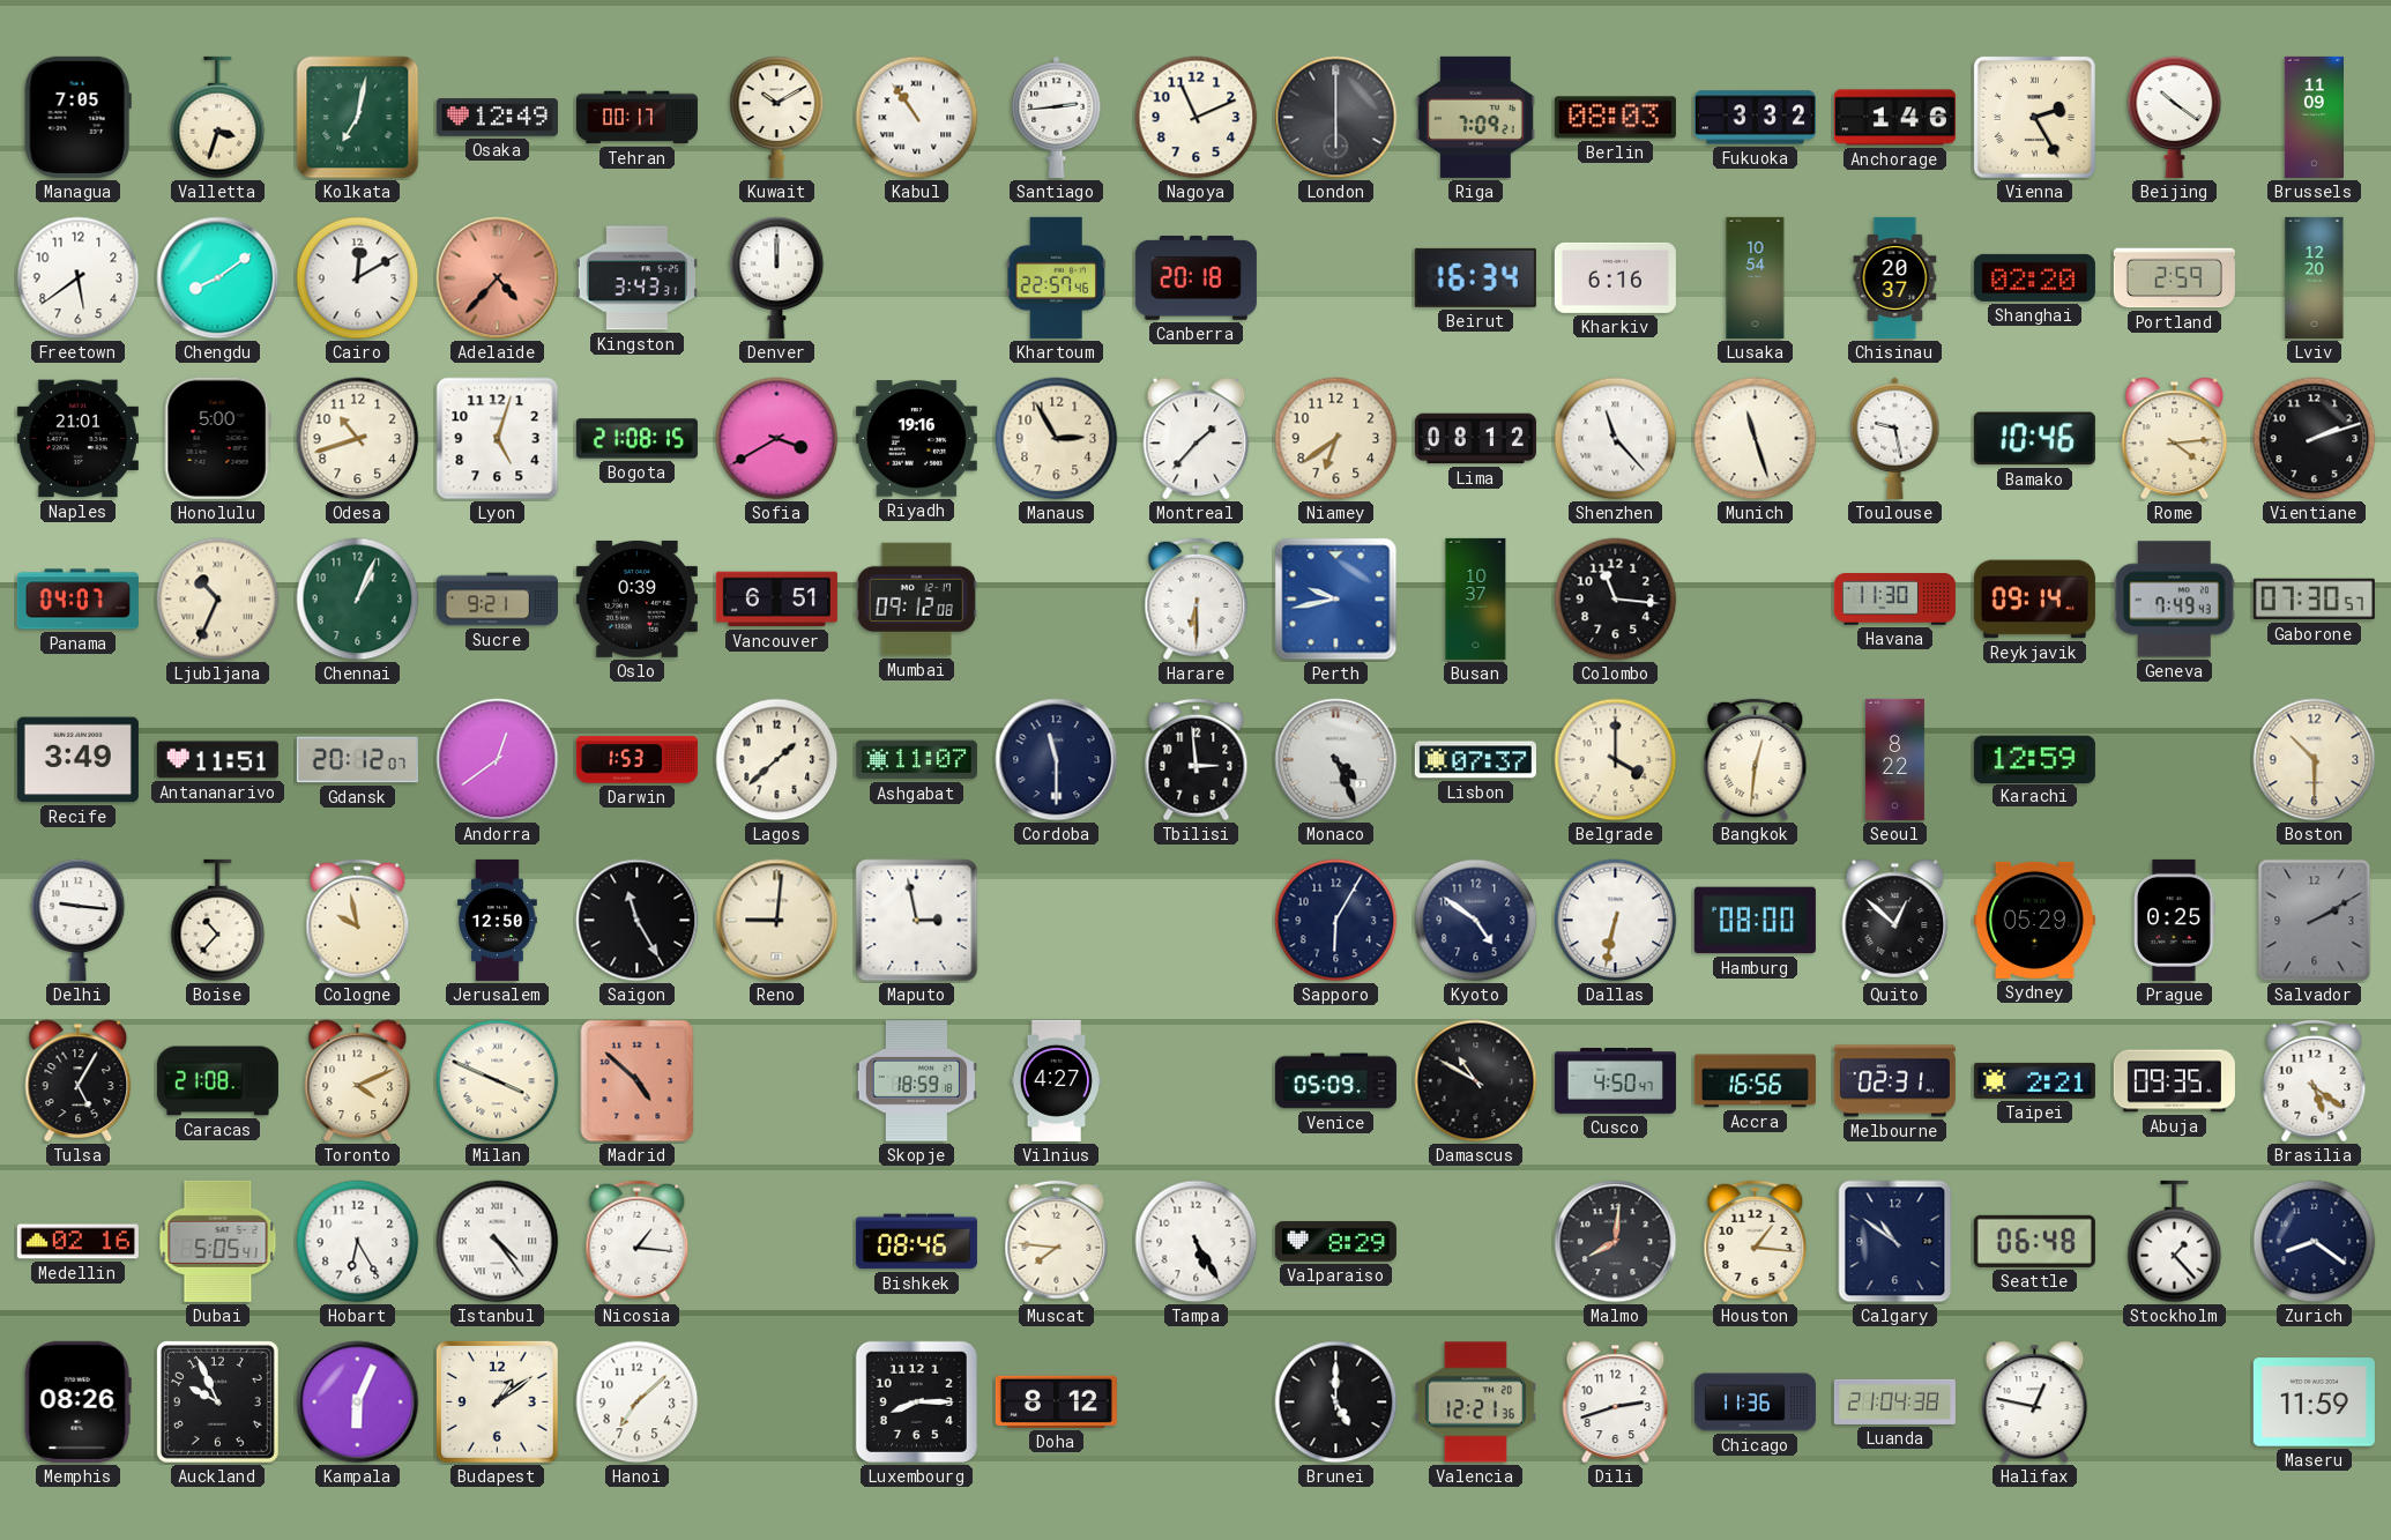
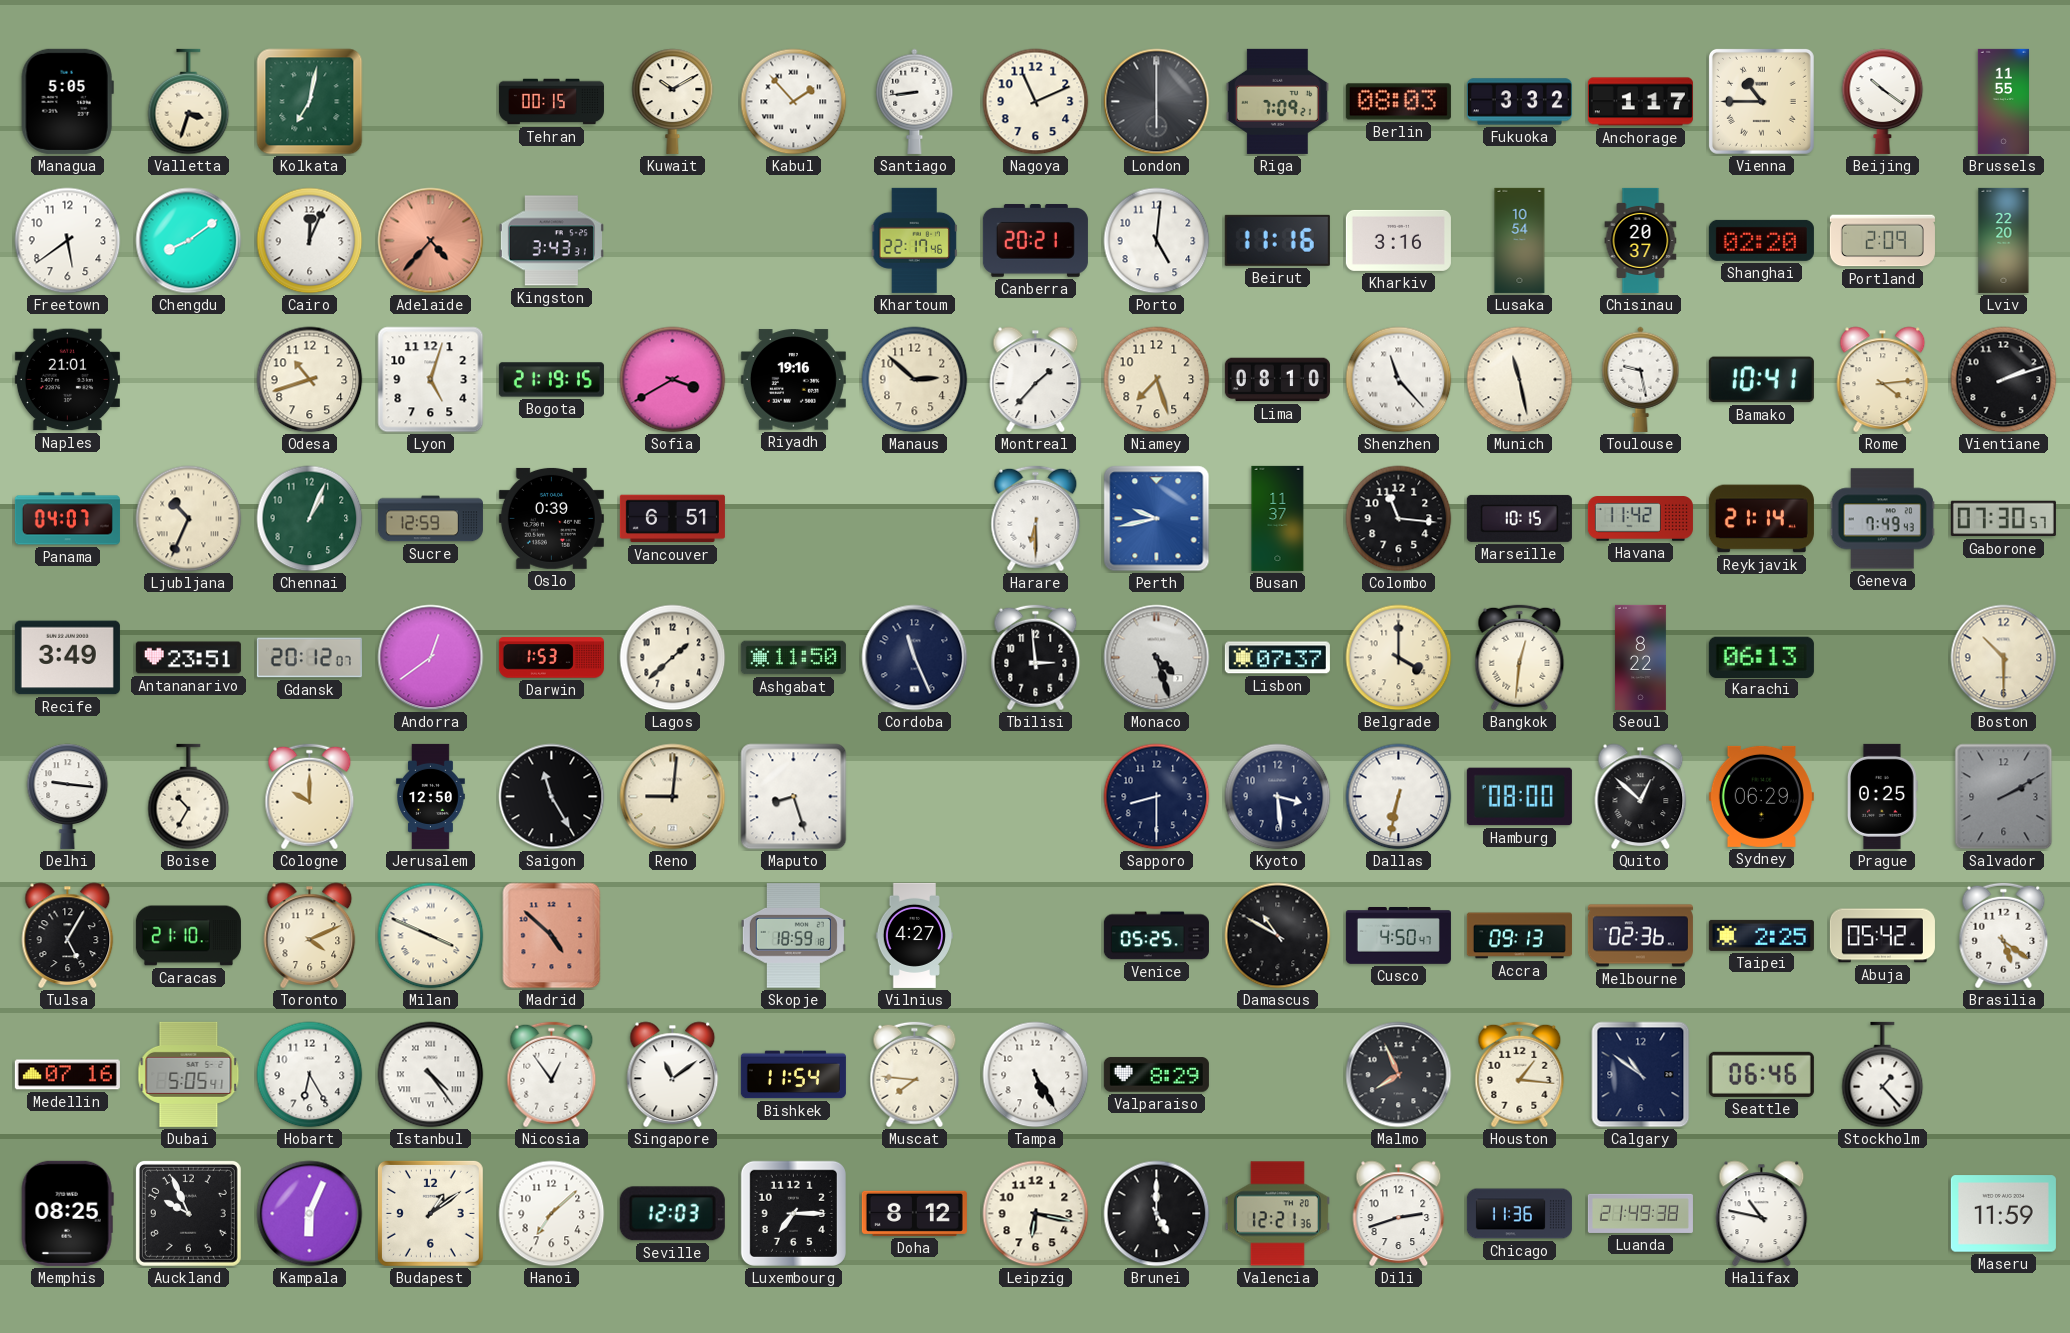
Managua: 7:05 -> 5:05 (67, 101)
Osaka: 12:49 -> none (497, 118)
Tehran: 00:17 -> 00:15 (551, 102)
Kabul: 10:54 -> 1:53 (794, 102)
Santiago: 2:44 -> 8:44 (915, 101)
Anchorage: 1:46 -> 1:17 (1640, 102)
Vienna: 2:25 -> 10:45 (1761, 101)
Brussels: 11:09 -> 11:55 (2003, 101)
Cairo: 12:10 -> 12:04 (310, 241)
Denver: 12:00 -> none (777, 277)
Khartoum: 22:57 -> 22:17 (914, 240)
Canberra: 20:18 -> 20:21 (1035, 241)
Porto: none -> 5:01 (1157, 241)
Beirut: 16:34 -> 11:16 (1277, 240)
Kharkiv: 6:16 -> 3:16 (1398, 240)
Portland: 2:59 -> 2:09 (1882, 241)
Lviv: 12:20 -> 22:20 (2004, 240)
Honolulu: 5:00 -> none (217, 438)
Bogota: 21:08 -> 21:19 (551, 380)
Manaus: 2:55 -> 2:52 (915, 380)
Niamey: 6:39 -> 7:27 (1157, 380)
Lima: 08:12 -> 08:10 (1277, 380)
Munich: 11:27 -> 11:28 (1520, 380)
Bamako: 10:46 -> 10:41 (1761, 380)
Sucre: 9:21 -> 12:59 (430, 519)
Mumbai: 09:12 -> none (916, 600)
Busan: 10:37 -> 11:37 (1278, 518)
Marseille: none -> 10:15 (1519, 518)
Havana: 11:30 -> 11:42 (1640, 519)
Reykjavik: 09:14 -> 21:14 (1761, 519)
Antananarivo: 11:51 -> 23:51 (188, 658)
Ashgabat: 11:07 -> 11:50 (793, 658)
Cordoba: 11:30 -> 11:26 (915, 658)
Monaco: 4:26 -> 4:27 (1157, 658)
Karachi: 12:59 -> 06:13 (1761, 657)
Boise: 10:37 -> 10:35 (189, 797)
Cologne: 9:58 -> 10:00 (310, 797)
Maputo: 2:58 -> 8:27 (794, 797)
Sapporo: 6:05 -> 8:30 (1157, 797)
Kyoto: 4:51 -> 3:29 (1278, 797)
Sydney: 05:29 -> 06:29 (1761, 796)
Caracas: 21:08 -> 21:10 (188, 936)
Venice: 05:09 -> 05:25 (1156, 936)
Accra: 16:56 -> 09:13 (1519, 936)
Melbourne: 02:31 -> 02:36 (1640, 936)
Taipei: 2:21 -> 2:25 (1761, 935)
Abuja: 09:35 -> 05:42 (1882, 936)
Medellin: 02:16 -> 07:16 (67, 1075)
Nicosia: 1:16 -> 12:54 (552, 1075)
Singapore: none -> 11:09 (673, 1075)
Bishkek: 08:46 -> 11:54 (793, 1075)
Malmo: 8:01 -> 7:56 (1399, 1075)
Seattle: 06:48 -> 06:46 (1761, 1074)
Zurich: 8:21 -> none (2315, 1242)
Memphis: 08:26 -> 08:25 (67, 1213)
Seville: none -> 12:03 (672, 1214)
Luxembourg: 8:15 -> 7:15 (793, 1213)
Leipzig: none -> 6:17 (1036, 1214)
Luanda: 21:04 -> 21:49 (1640, 1213)
Halifax: 12:47 -> 10:47 (1762, 1214)
